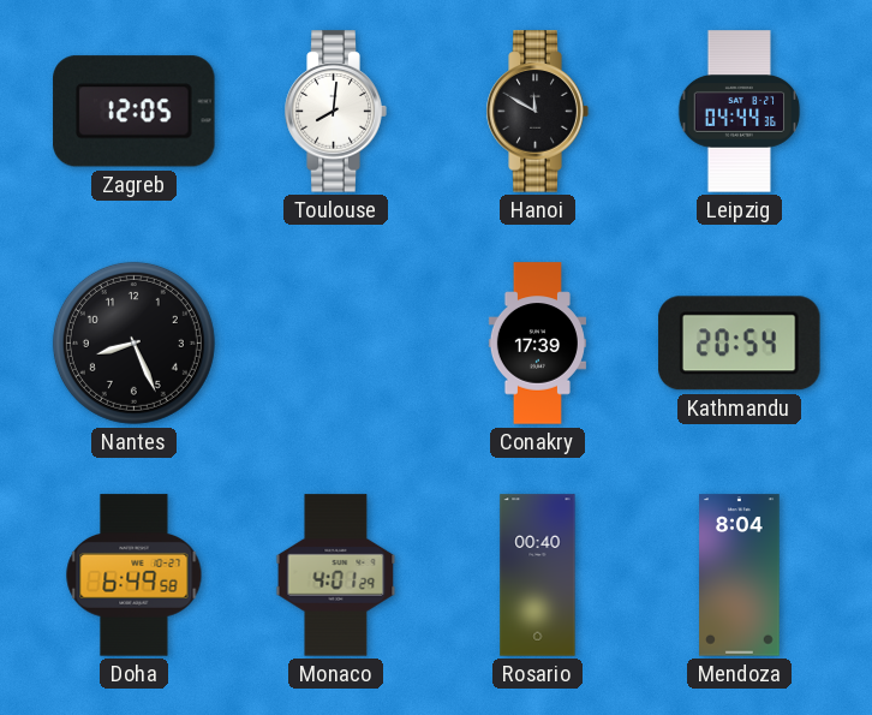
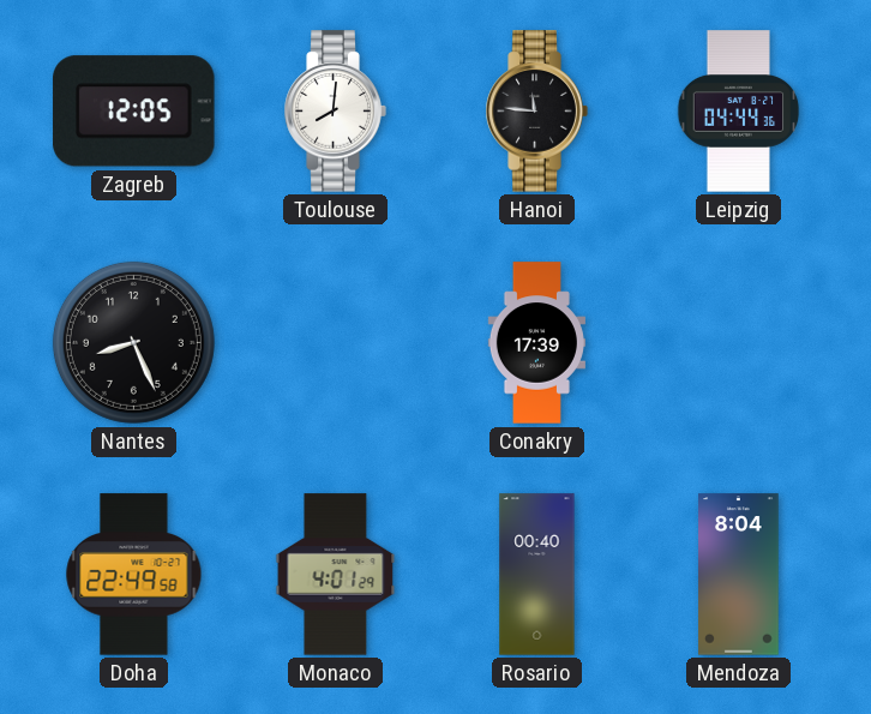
Hanoi: 11:50 -> 11:46 (536, 112)
Kathmandu: 20:54 -> none (740, 344)
Doha: 6:49 -> 22:49 (134, 575)
